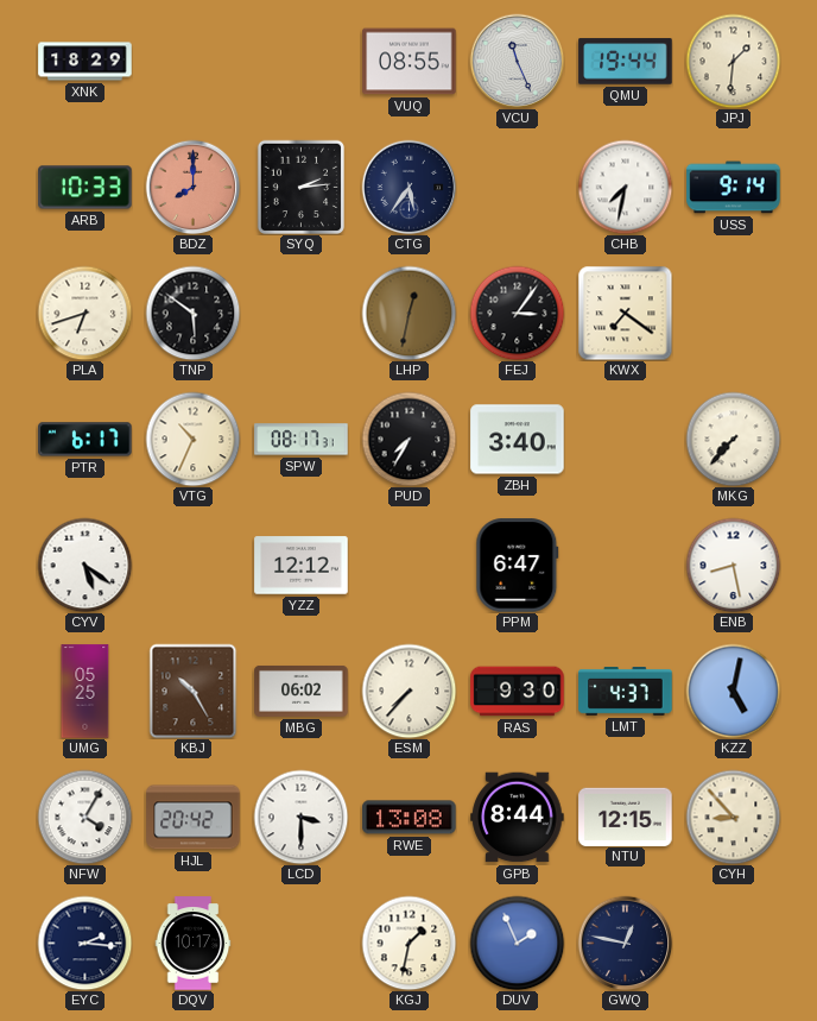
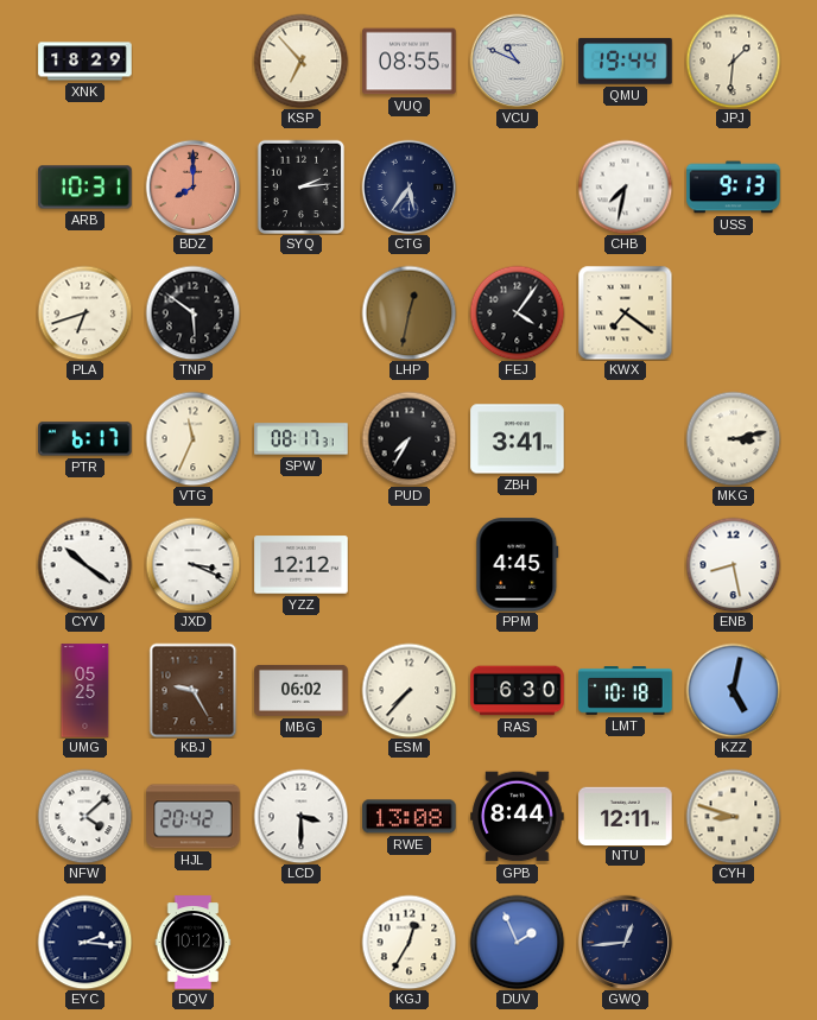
KSP: none -> 6:53 (300, 61)
VCU: 11:26 -> 10:49 (517, 61)
ARB: 10:33 -> 10:31 (85, 188)
USS: 9:14 -> 9:13 (734, 188)
FEJ: 3:06 -> 4:06 (517, 312)
VTG: 10:34 -> 11:34 (192, 438)
ZBH: 3:40 -> 3:41 (518, 439)
MKG: 7:37 -> 3:13 (733, 438)
CYV: 5:21 -> 10:21 (84, 564)
JXD: none -> 3:19 (192, 564)
PPM: 6:47 -> 4:45 (518, 565)
KBJ: 10:25 -> 9:25 (194, 690)
RAS: 9:30 -> 6:30 (518, 691)
LMT: 4:37 -> 10:18 (626, 691)
NFW: 4:05 -> 4:08 (84, 816)
NTU: 12:15 -> 12:11 (626, 816)
CYH: 8:53 -> 8:48 (733, 816)
DQV: 10:17 -> 10:12 (194, 943)
KGJ: 1:32 -> 12:35 (408, 942)
GWQ: 12:47 -> 12:44 (625, 942)
